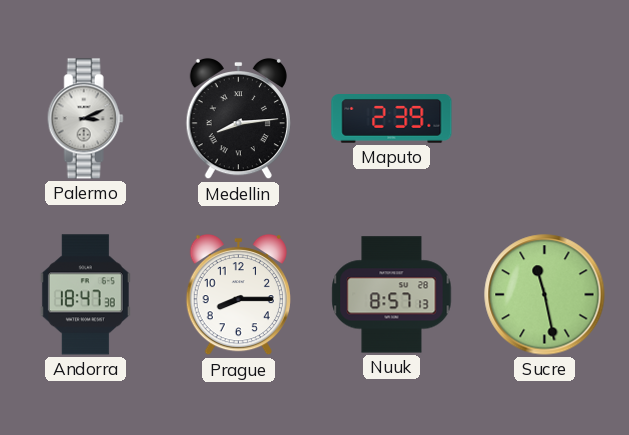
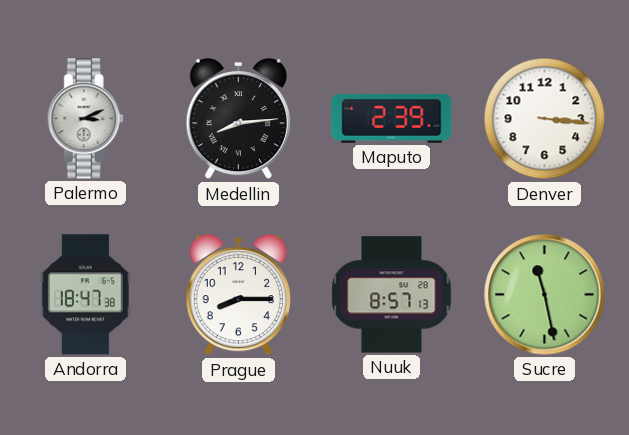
Denver: none -> 3:16 (545, 119)
